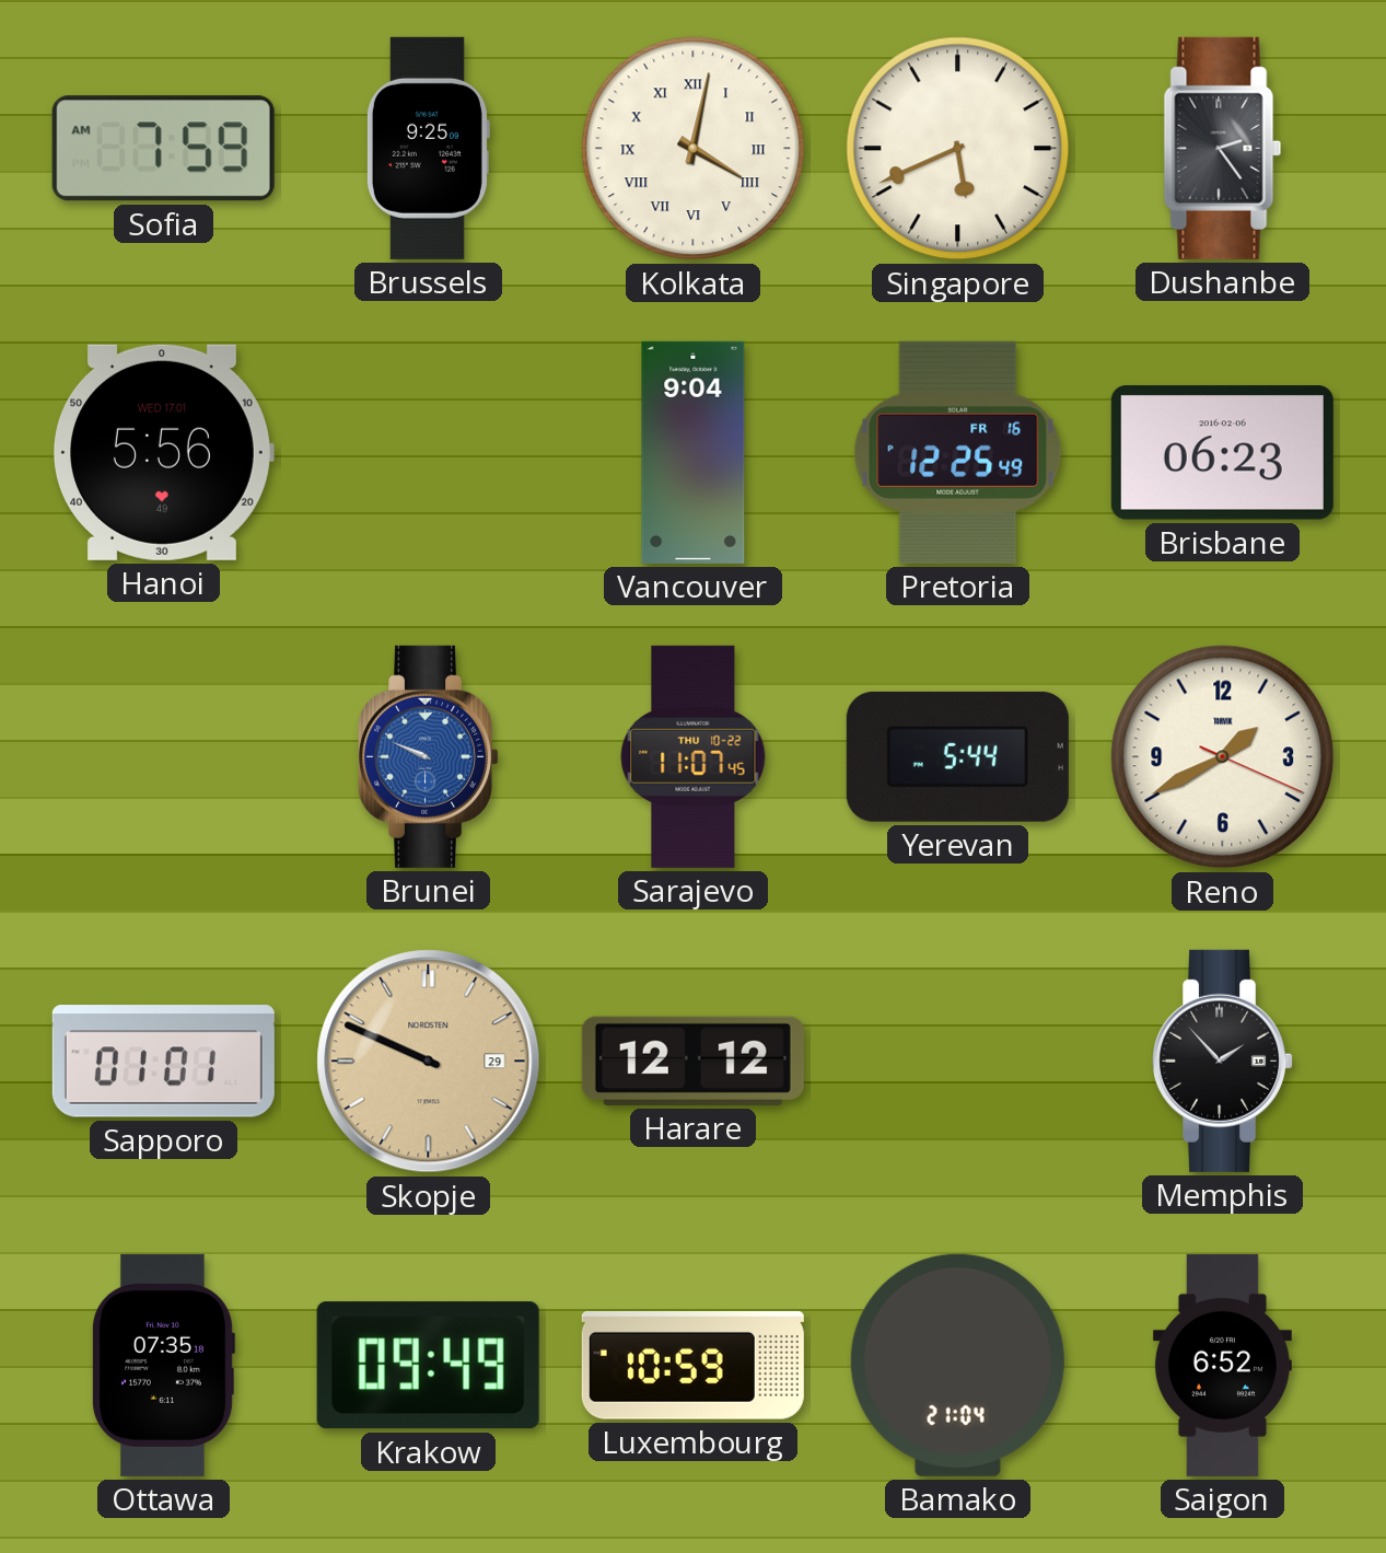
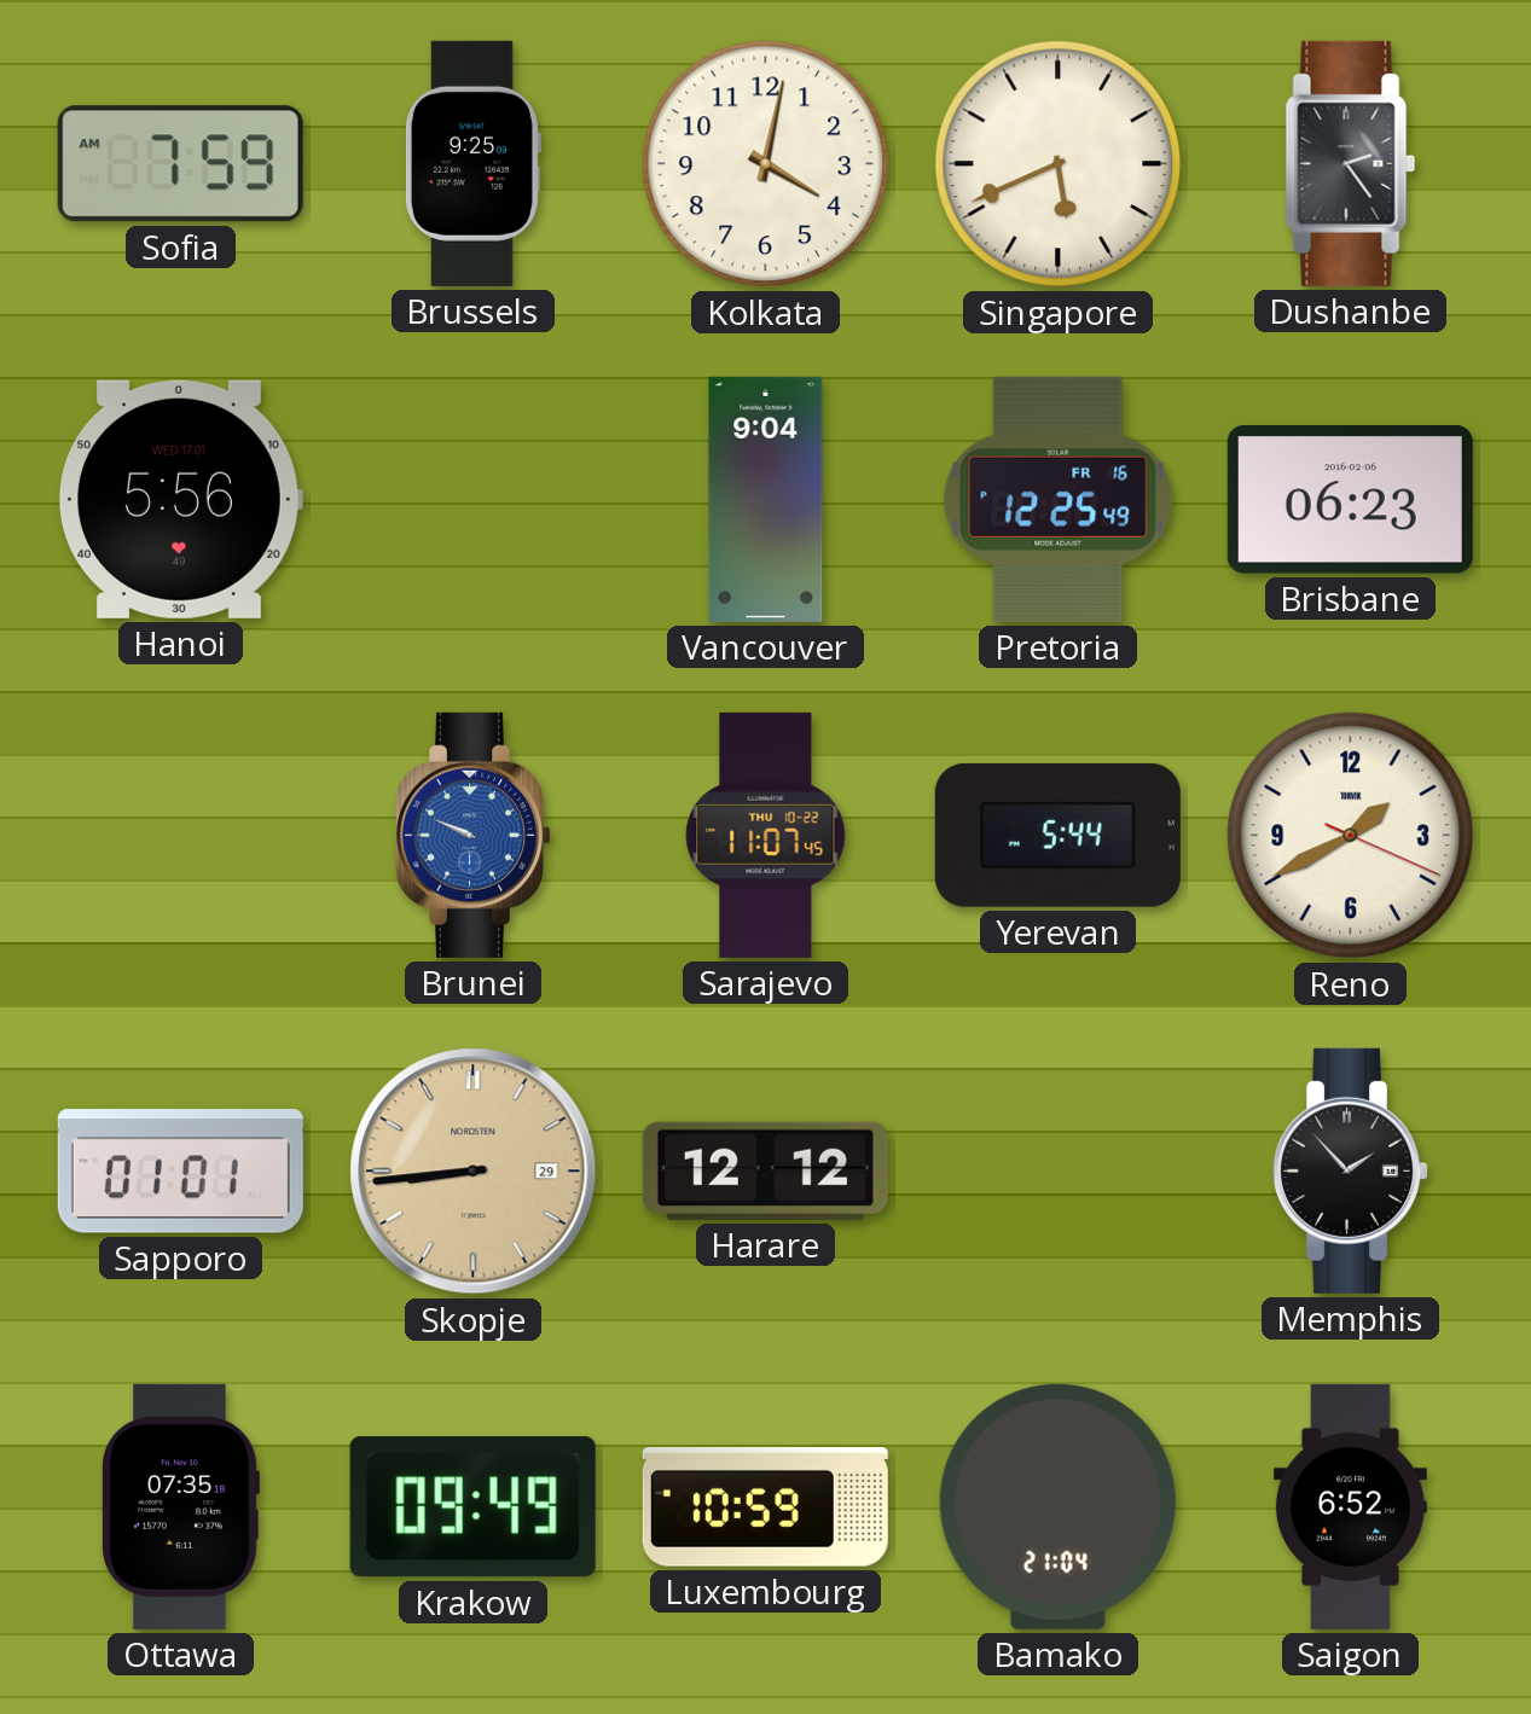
Kolkata numerals: Roman -> Arabic (766, 164)
Skopje: 9:49 -> 8:44 (474, 1172)
